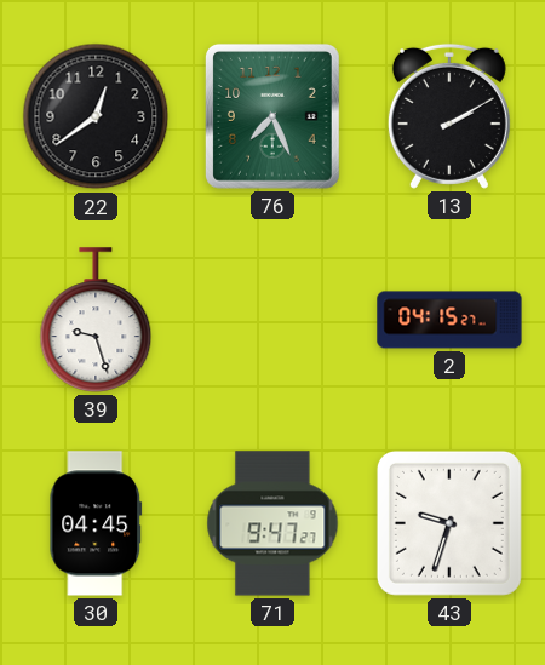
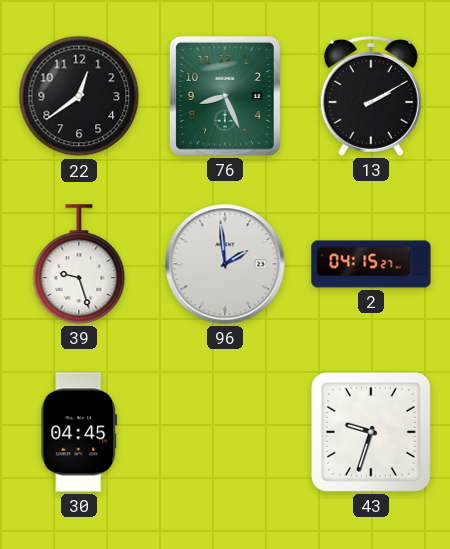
76: 7:26 -> 8:26 (225, 96)
96: none -> 1:59 (225, 264)
71: 9:47 -> none (272, 523)
